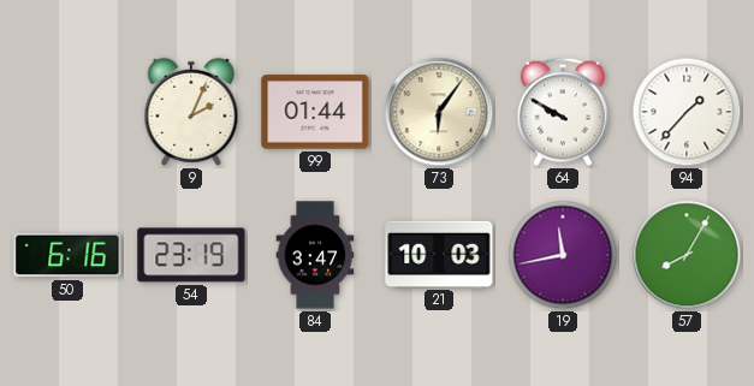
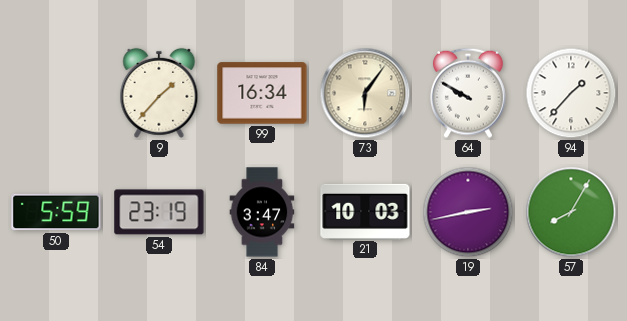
9: 2:04 -> 1:37 (159, 93)
99: 01:44 -> 16:34 (262, 93)
50: 6:16 -> 5:59 (56, 212)
19: 11:43 -> 2:43 (468, 212)
